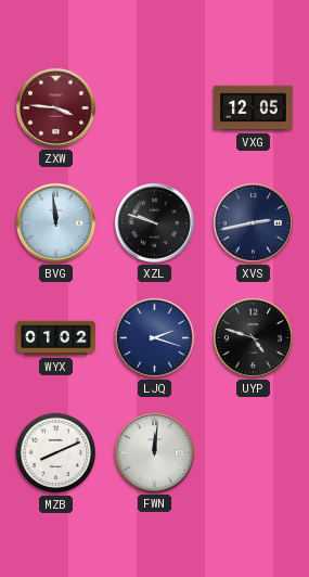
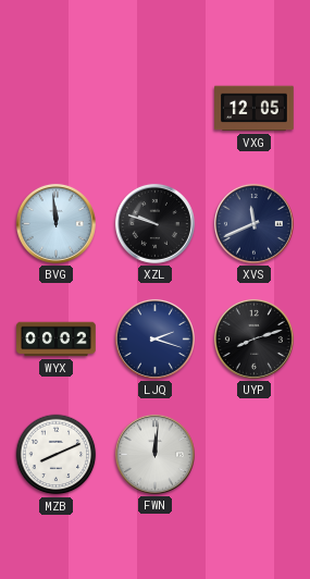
ZXW: 3:46 -> none (55, 107)
XVS: 2:43 -> 11:41 (253, 223)
WYX: 01:02 -> 00:02 (57, 340)
UYP: 4:48 -> 8:12 (253, 338)
